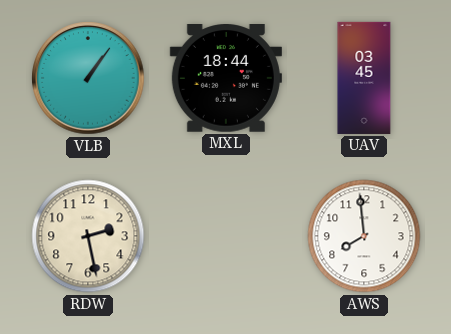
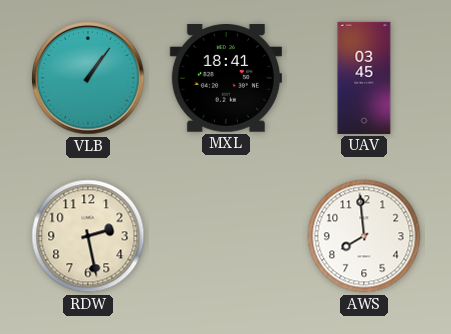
MXL: 18:44 -> 18:41 (226, 79)
